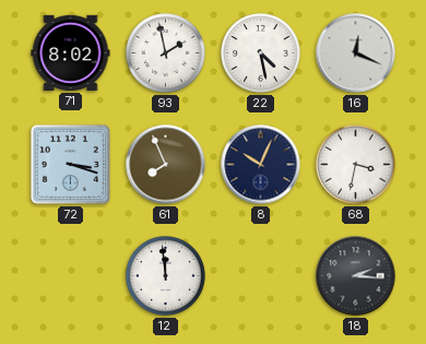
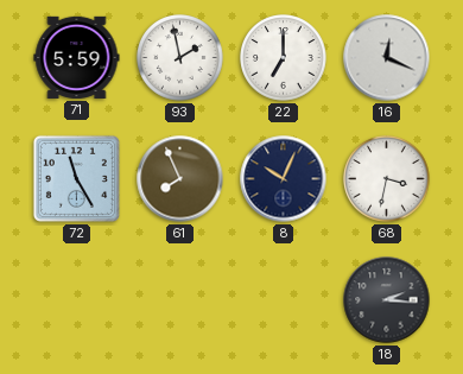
71: 8:02 -> 5:59 (77, 57)
22: 4:28 -> 7:00 (284, 58)
72: 3:18 -> 11:25 (76, 178)
12: 11:59 -> none (166, 276)
